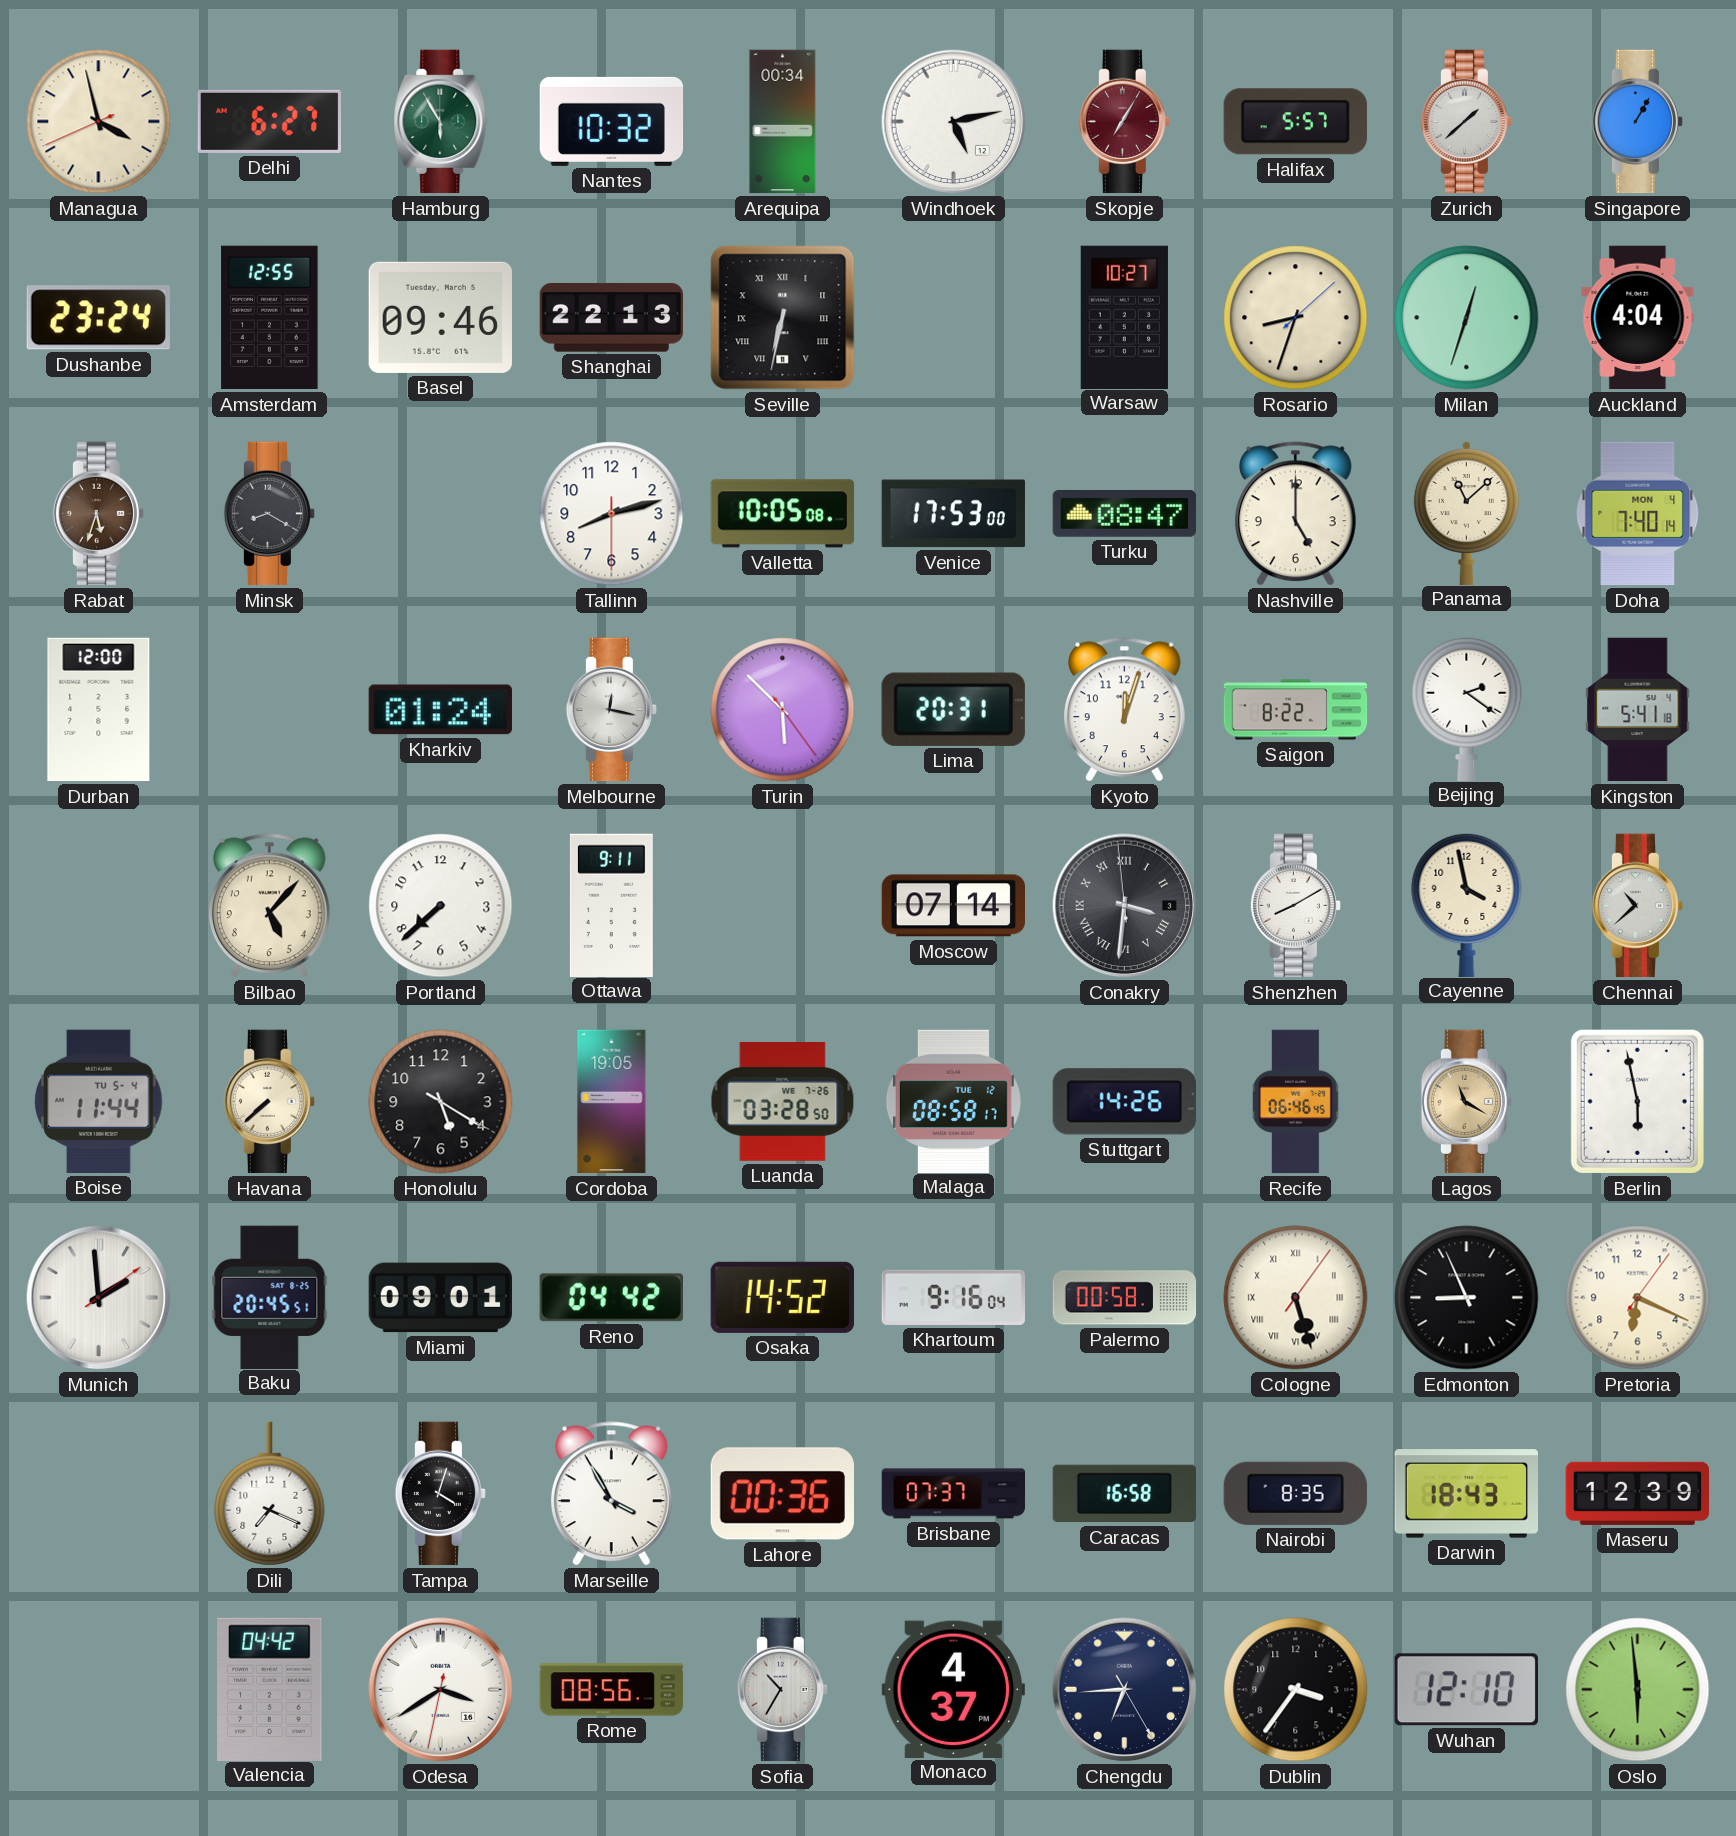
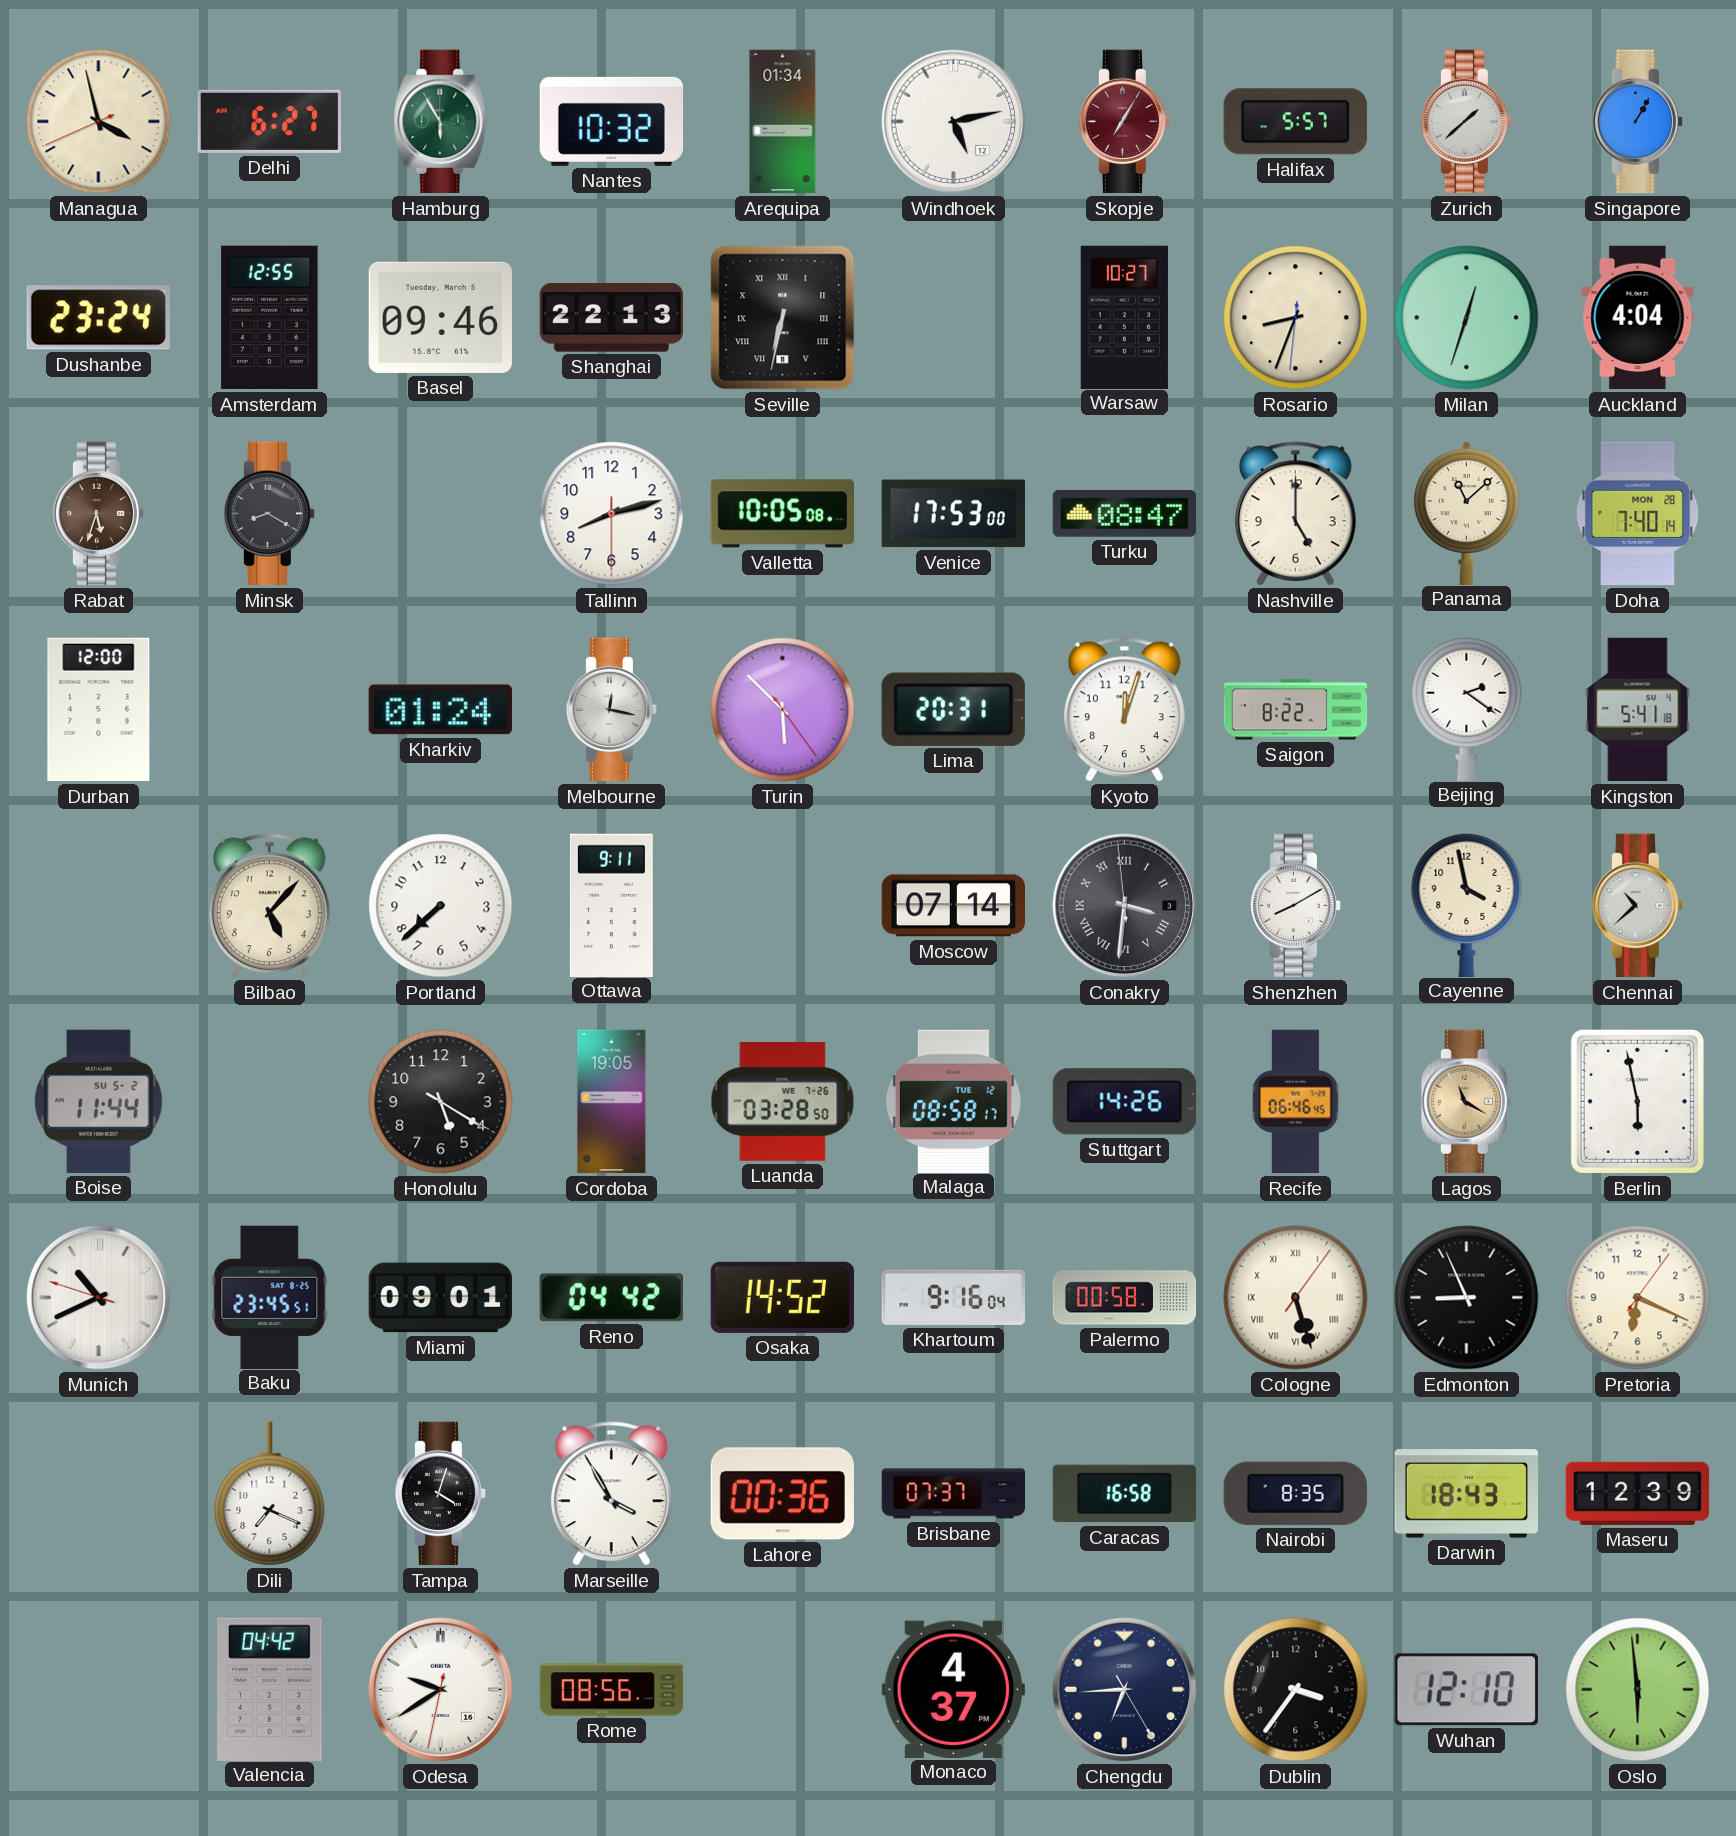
Arequipa: 00:34 -> 01:34 (783, 122)
Rosario: 8:33:08 -> 8:33:31 (1296, 318)
Doha date: MON 4 -> MON 28 (1638, 514)
Boise date: TU 5-4 -> SU 5-2 (99, 1101)
Havana: 7:38 -> none (269, 1102)
Munich: 1:59 -> 10:40 (99, 1298)
Baku: 20:45 -> 23:45 (270, 1297)
Odesa: 3:39 -> 9:39 (441, 1690)
Sofia: 10:35 -> none (782, 1690)
